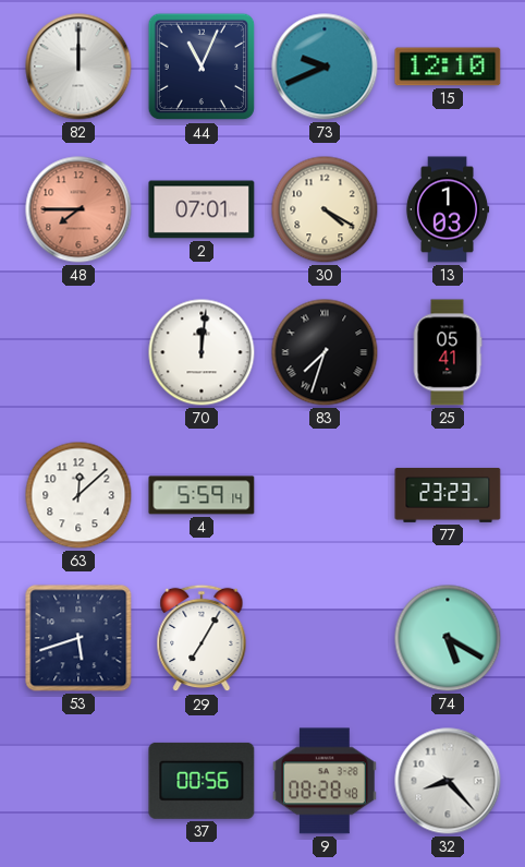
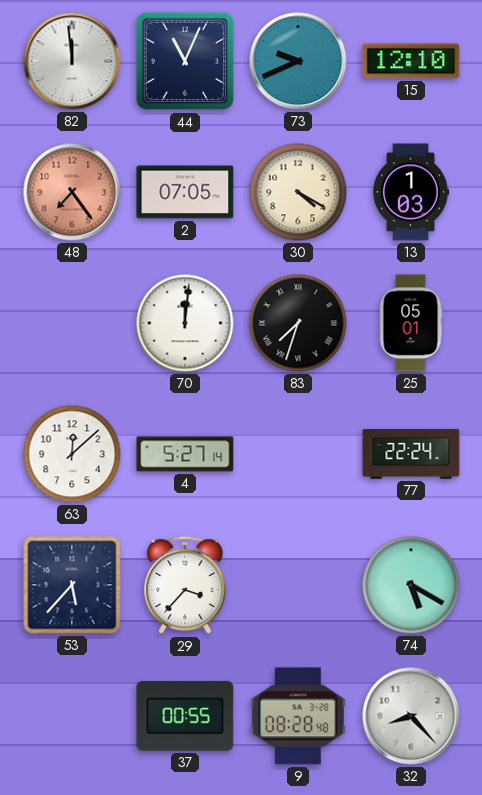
82: 12:00 -> 11:59 (72, 61)
48: 7:45 -> 7:24 (72, 192)
2: 07:01 -> 07:05 (185, 192)
25: 05:41 -> 05:01 (411, 323)
4: 5:59 -> 5:27 (185, 454)
77: 23:23 -> 22:24 (411, 454)
53: 5:42 -> 5:37 (72, 585)
29: 7:05 -> 3:37 (185, 585)
37: 00:56 -> 00:55 (185, 716)
